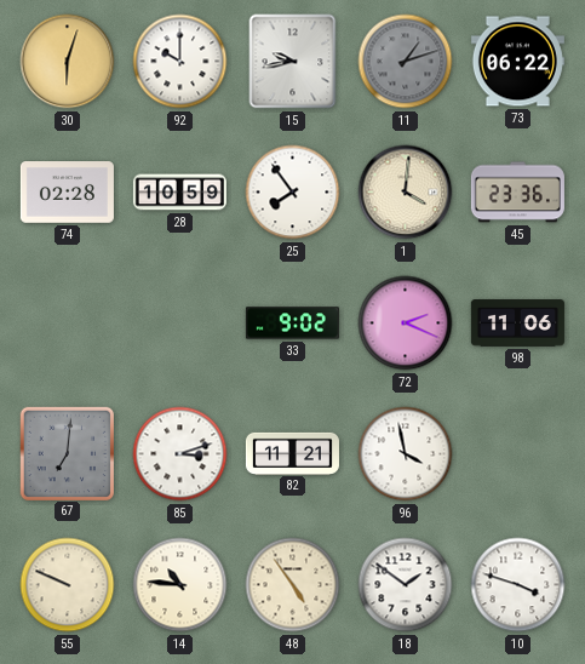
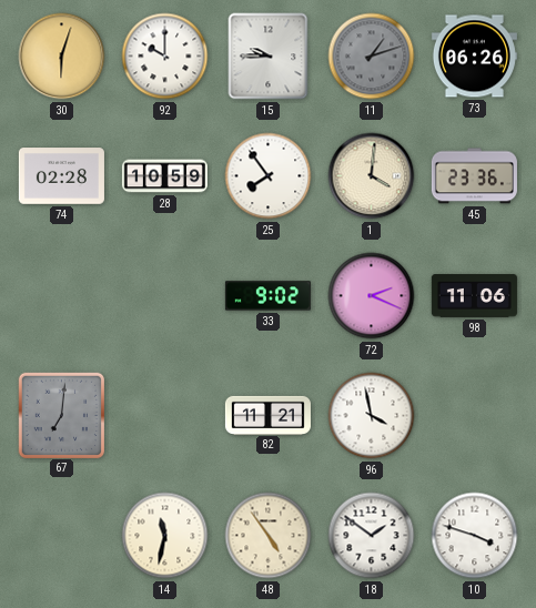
15: 9:43 -> 9:45 (269, 57)
73: 06:22 -> 06:26 (474, 57)
85: 3:12 -> none (180, 454)
55: 9:49 -> none (68, 585)
14: 10:46 -> 11:32 (165, 536)
